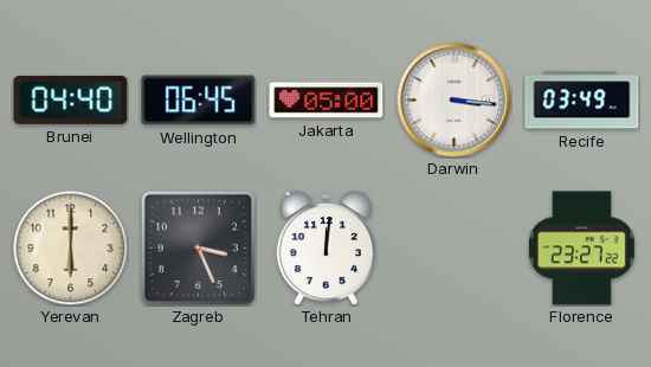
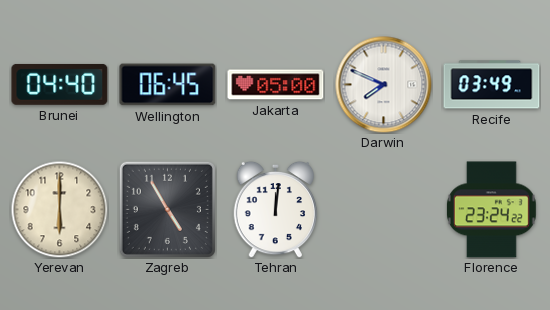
Darwin: 3:16 -> 7:49 (384, 85)
Zagreb: 3:26 -> 4:55 (167, 209)
Florence: 23:27 -> 23:24 (491, 210)
